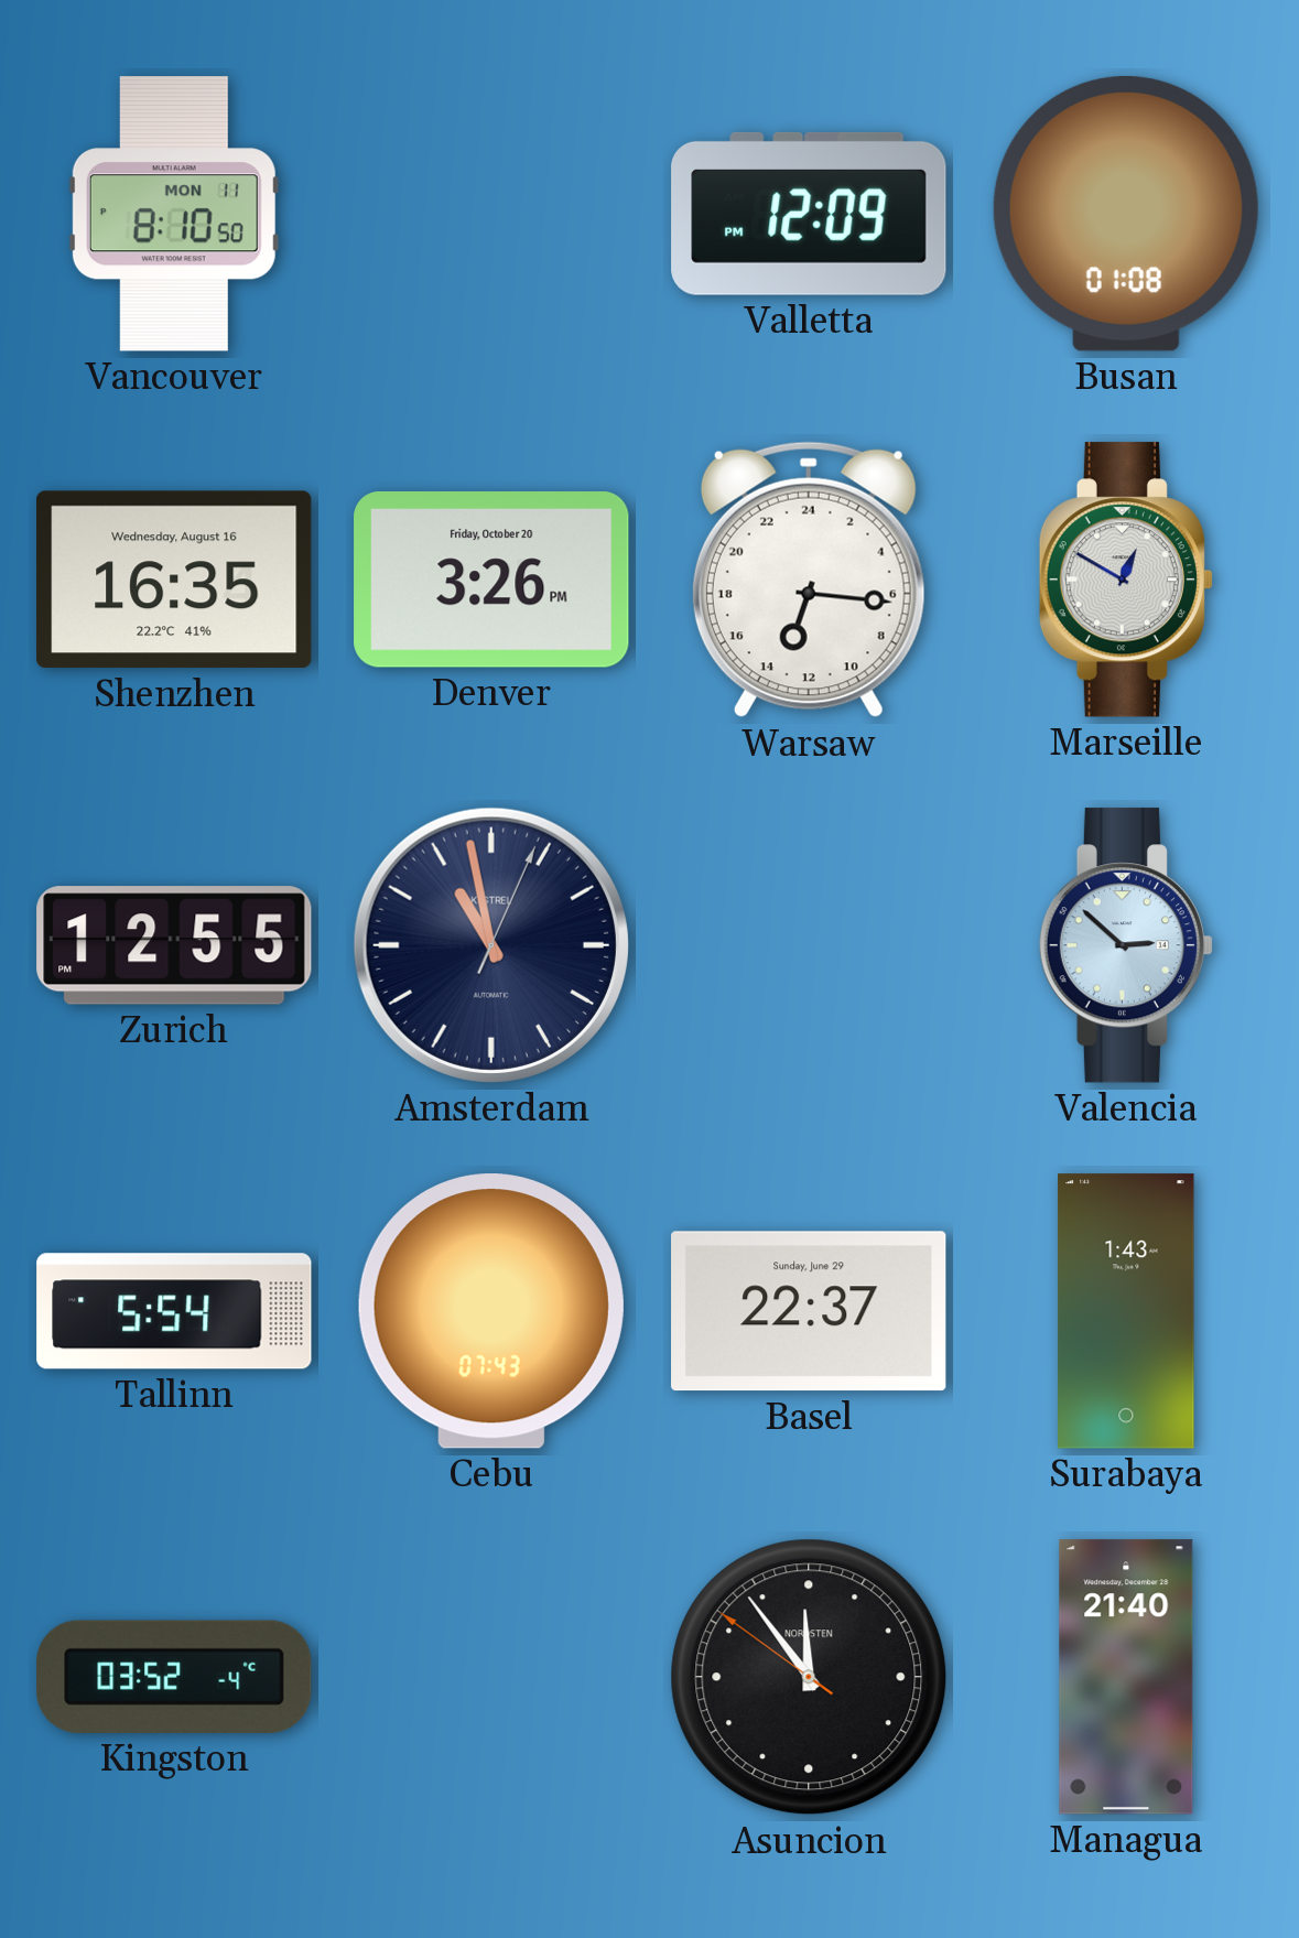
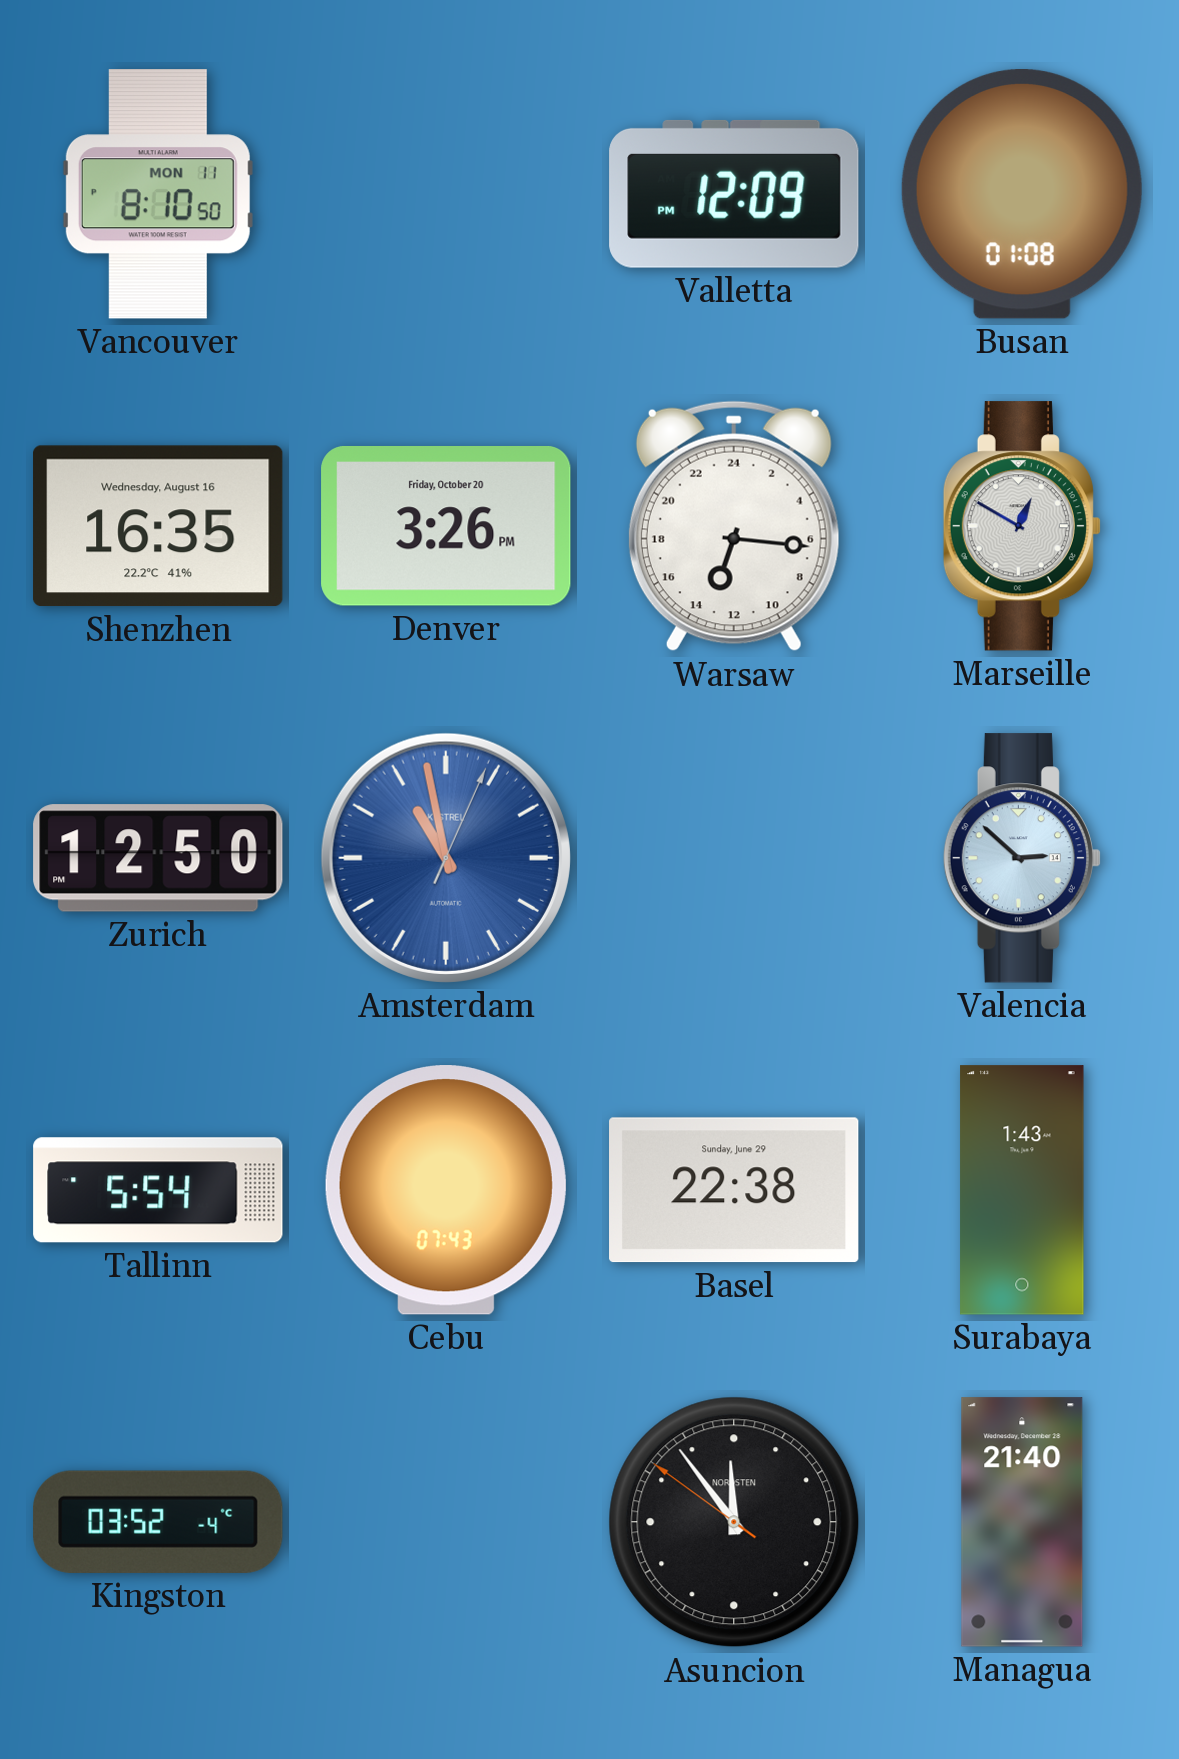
Zurich: 12:55 -> 12:50 (158, 858)
Amsterdam dial: navy -> blue (446, 858)
Basel: 22:37 -> 22:38 (734, 1190)
